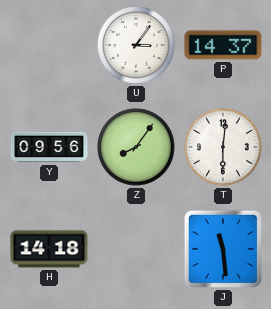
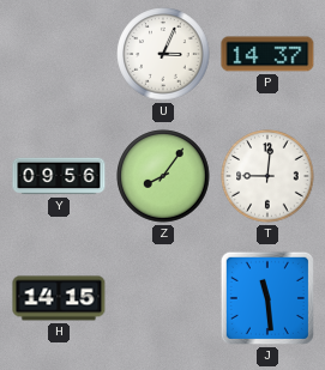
U: 3:06 -> 3:04 (163, 54)
T: 6:01 -> 9:01 (267, 176)
H: 14:18 -> 14:15 (59, 298)
